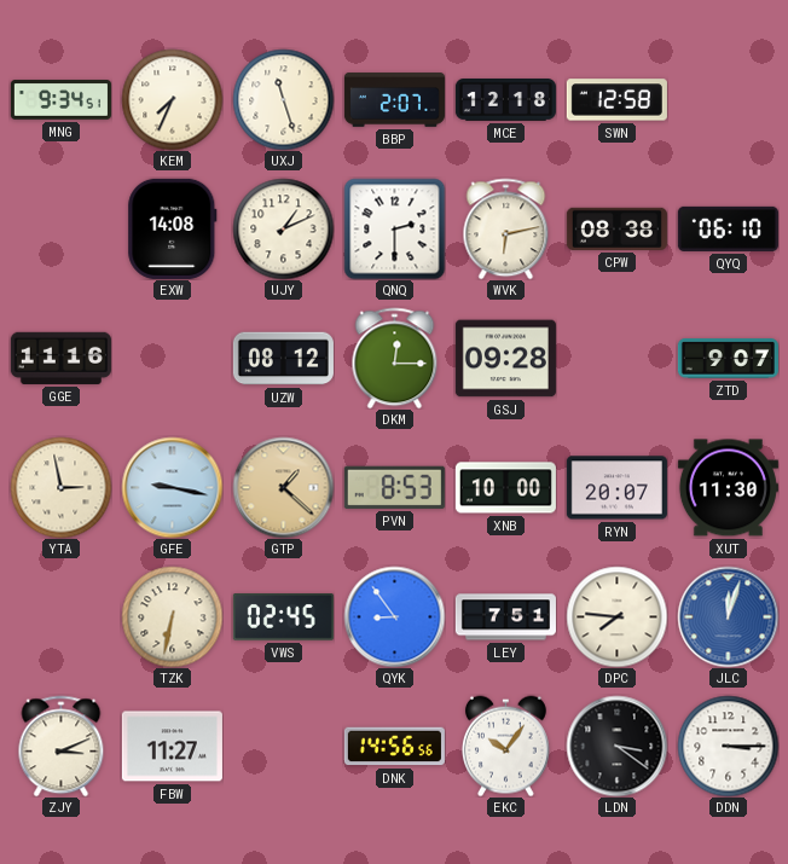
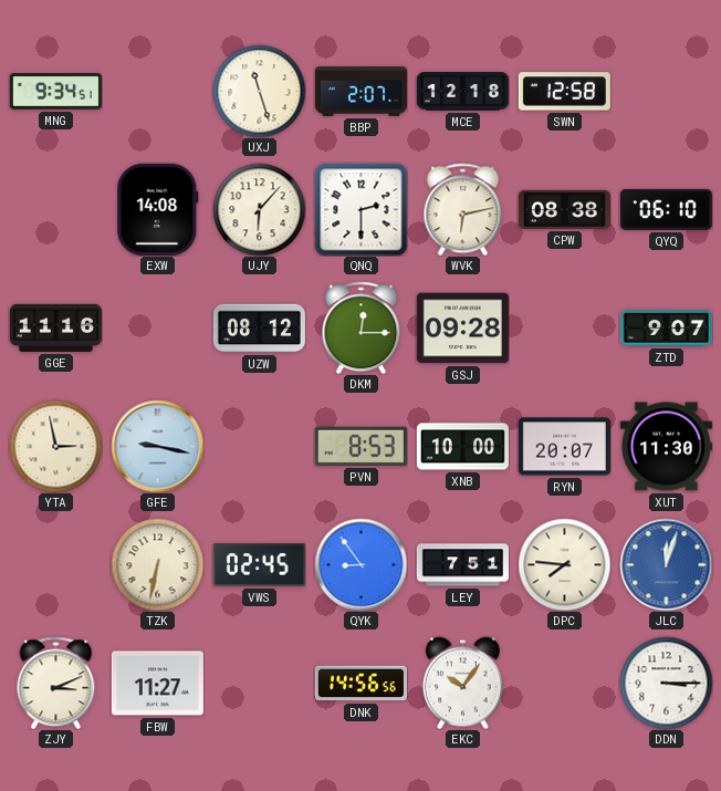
KEM: 7:34 -> none (172, 99)
UJY: 1:11 -> 6:07 (259, 209)
GTP: 1:22 -> none (283, 487)
LDN: 3:21 -> none (616, 746)
